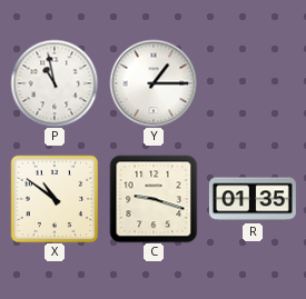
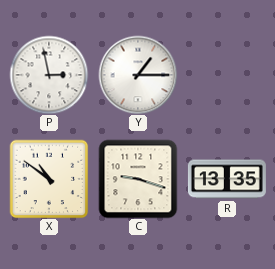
P: 10:58 -> 2:58 (49, 75)
R: 01:35 -> 13:35 (227, 179)
